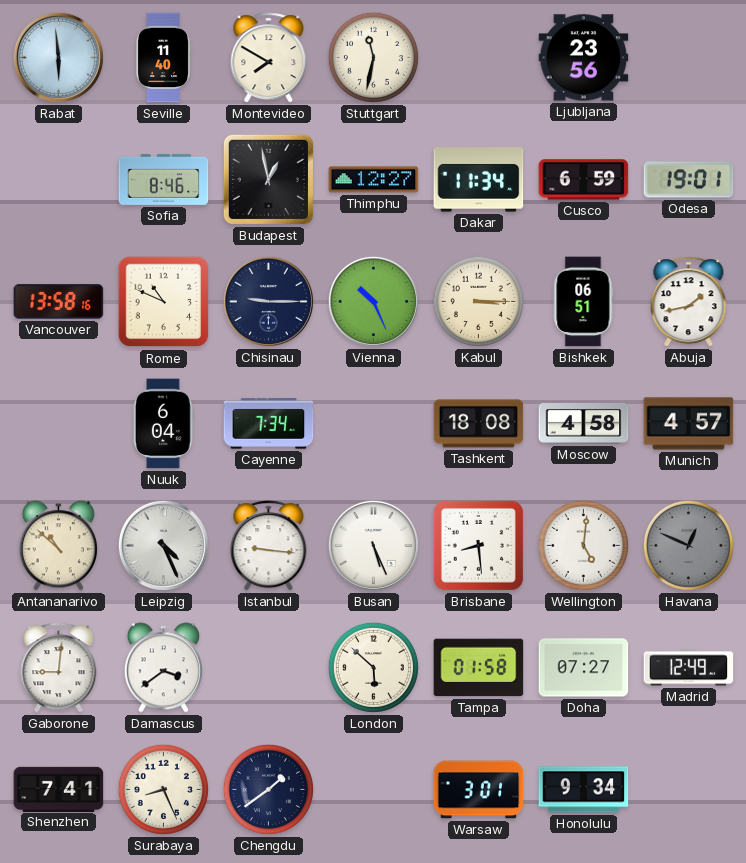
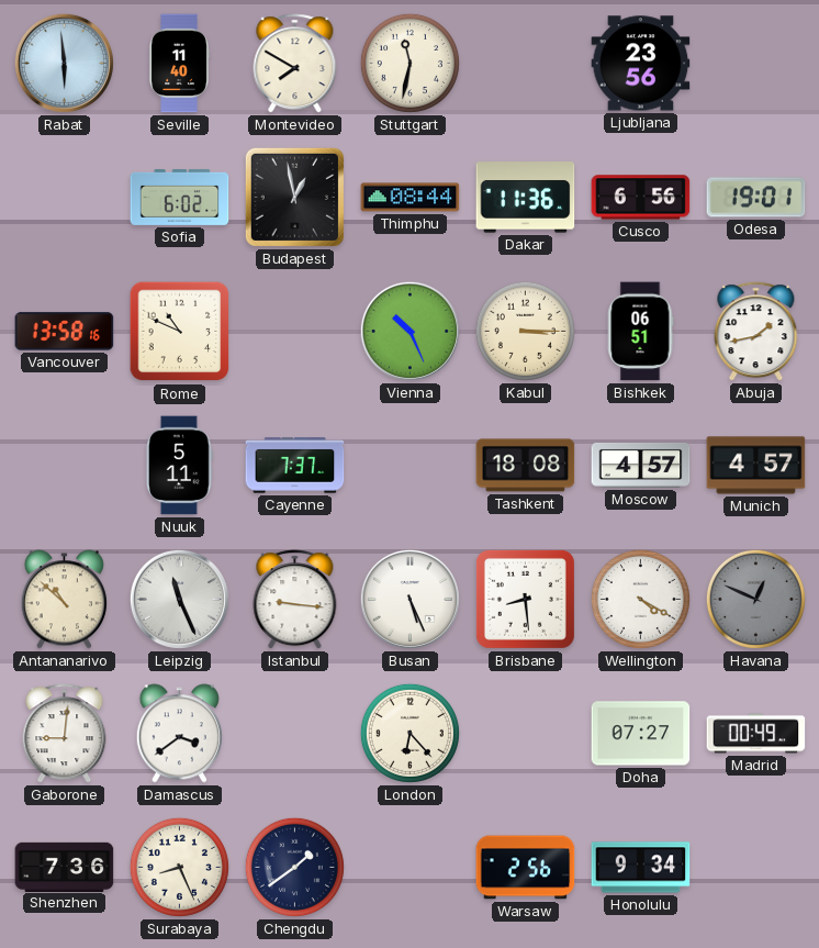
Sofia: 8:46 -> 6:02 (180, 197)
Thimphu: 12:27 -> 08:44 (411, 198)
Dakar: 11:34 -> 11:36 (526, 198)
Cusco: 6:59 -> 6:56 (641, 198)
Chisinau: 9:15 -> none (268, 301)
Nuuk: 6:04 -> 5:11 (179, 466)
Cayenne: 7:34 -> 7:37 (295, 466)
Moscow: 4:58 -> 4:57 (641, 465)
Leipzig: 4:26 -> 11:26 (179, 599)
Wellington: 5:01 -> 4:20 (640, 599)
London: 5:52 -> 6:23 (409, 733)
Tampa: 01:58 -> none (479, 668)
Madrid: 12:49 -> 00:49 (756, 734)
Shenzhen: 7:41 -> 7:36 (65, 867)
Warsaw: 3:01 -> 2:56 (526, 868)
